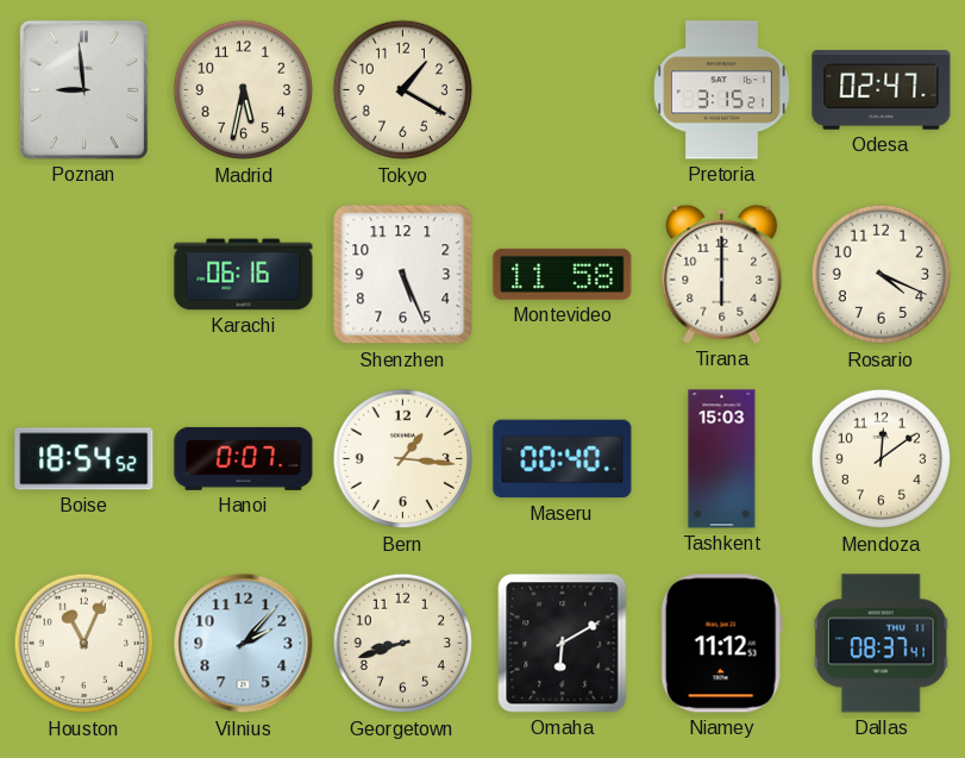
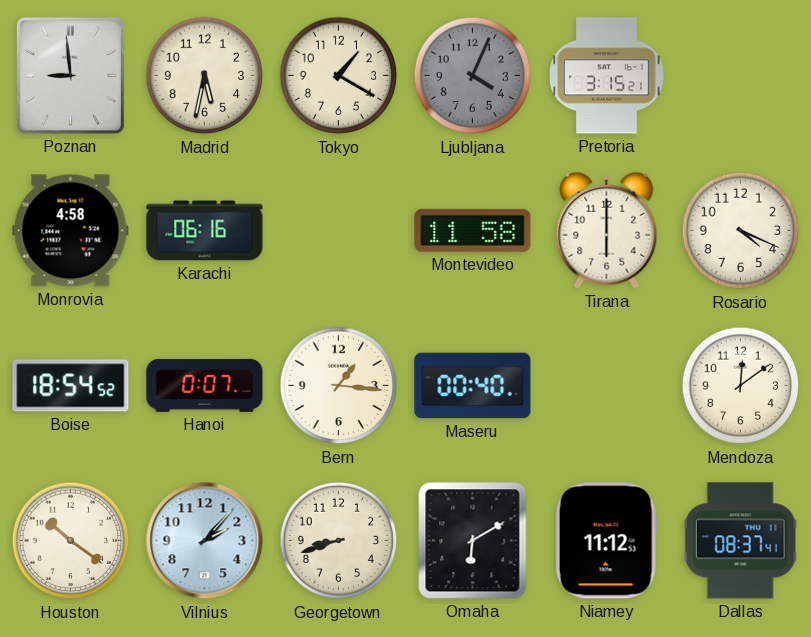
Ljubljana: none -> 4:04 (473, 76)
Odesa: 02:47 -> none (882, 90)
Monrovia: none -> 4:58 (71, 231)
Shenzhen: 5:26 -> none (403, 275)
Tashkent: 15:03 -> none (722, 459)
Houston: 11:04 -> 10:21 (71, 541)
